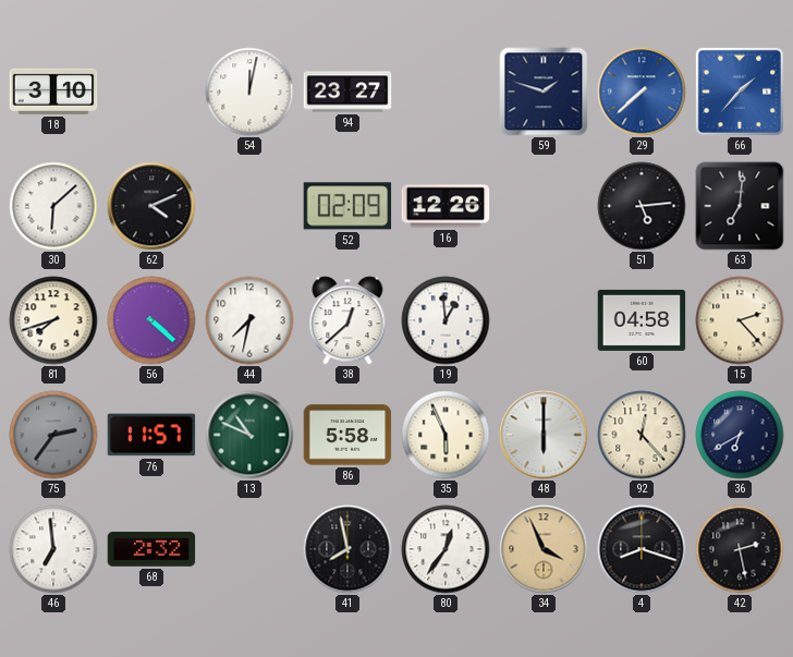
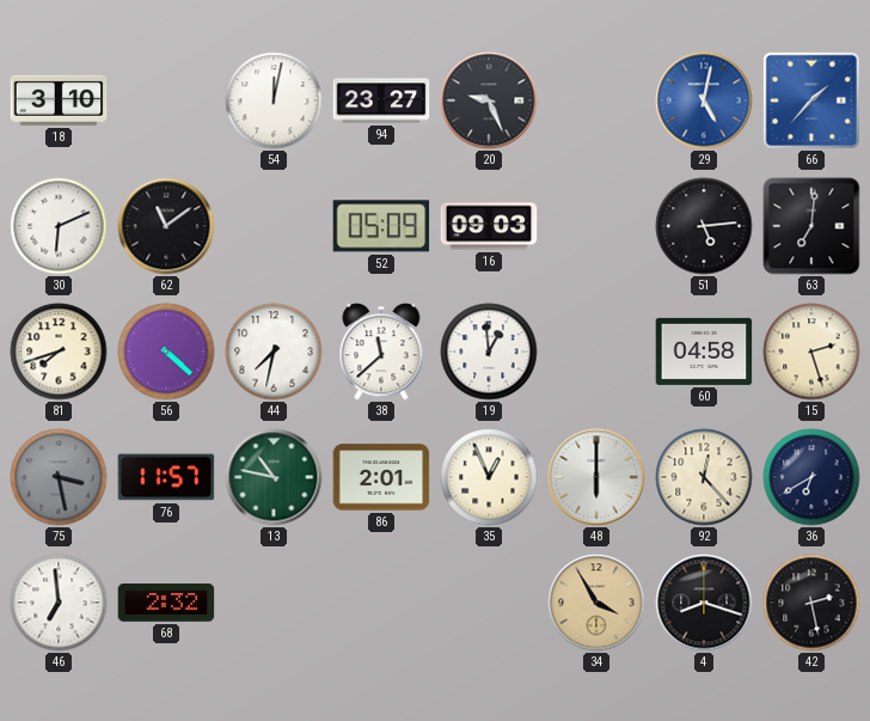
20: none -> 9:26 (489, 100)
59: 1:48 -> none (544, 92)
29: 7:38 -> 5:02 (704, 100)
30: 6:08 -> 6:11 (59, 226)
62: 4:11 -> 11:09 (166, 226)
52: 02:09 -> 05:09 (381, 226)
16: 12:26 -> 09:03 (489, 226)
38: 12:38 -> 11:38 (381, 352)
15: 2:23 -> 2:27 (811, 352)
75: 2:36 -> 3:28 (59, 477)
13: 10:49 -> 10:47 (274, 477)
86: 5:58 -> 2:01 (381, 477)
35: 5:56 -> 12:56 (489, 477)
41: 7:58 -> none (347, 549)
80: 12:36 -> none (446, 549)
34: 3:56 -> 3:55 (596, 603)
